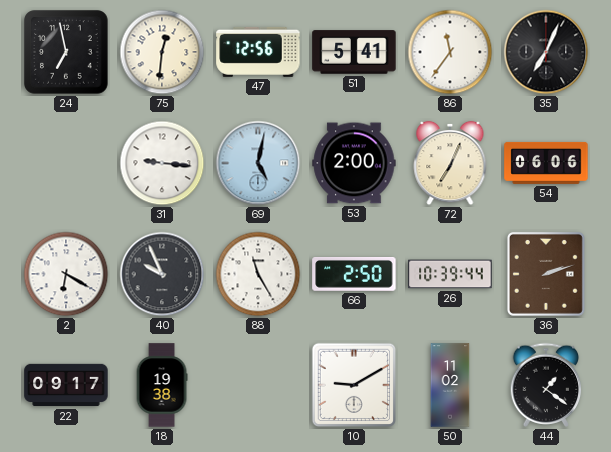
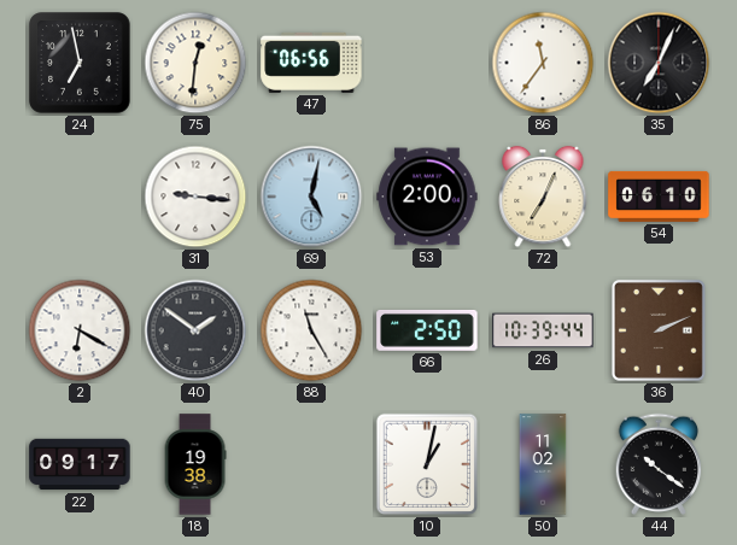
47: 12:56 -> 06:56 (311, 63)
51: 5:41 -> none (354, 52)
54: 06:06 -> 06:10 (659, 197)
40: 9:56 -> 1:51 (195, 330)
36: 2:12 -> 2:11 (659, 330)
10: 9:10 -> 1:02 (427, 464)
44: 1:21 -> 10:21 (659, 464)
